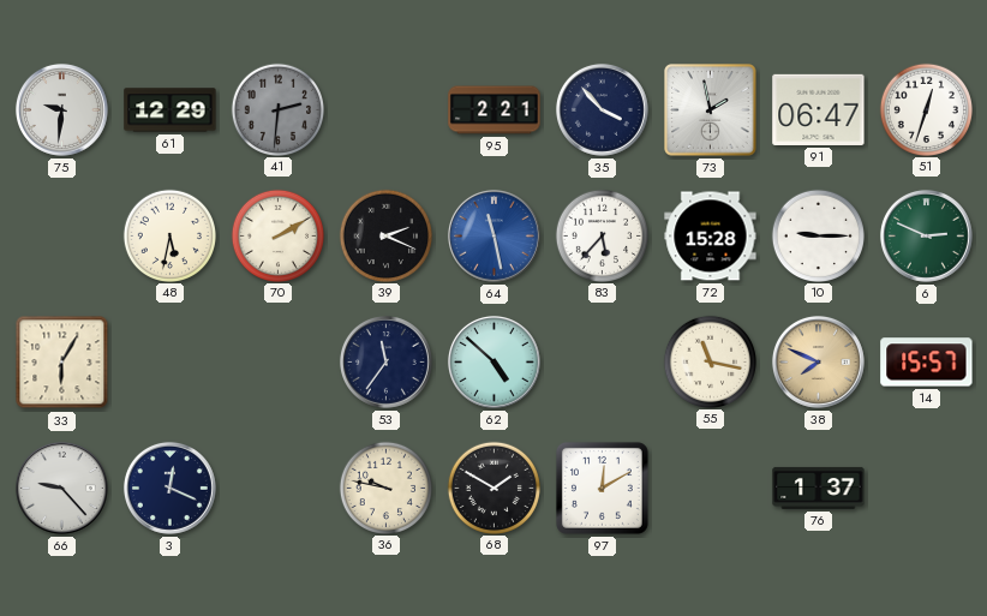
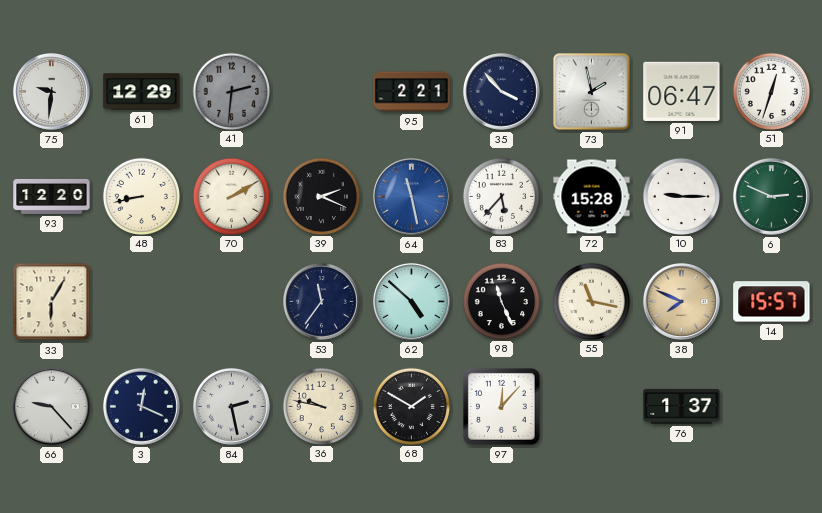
93: none -> 12:20 (52, 196)
48: 5:32 -> 8:43 (141, 196)
98: none -> 11:26 (501, 301)
84: none -> 2:28 (231, 406)
97: 12:10 -> 12:07 (501, 406)
